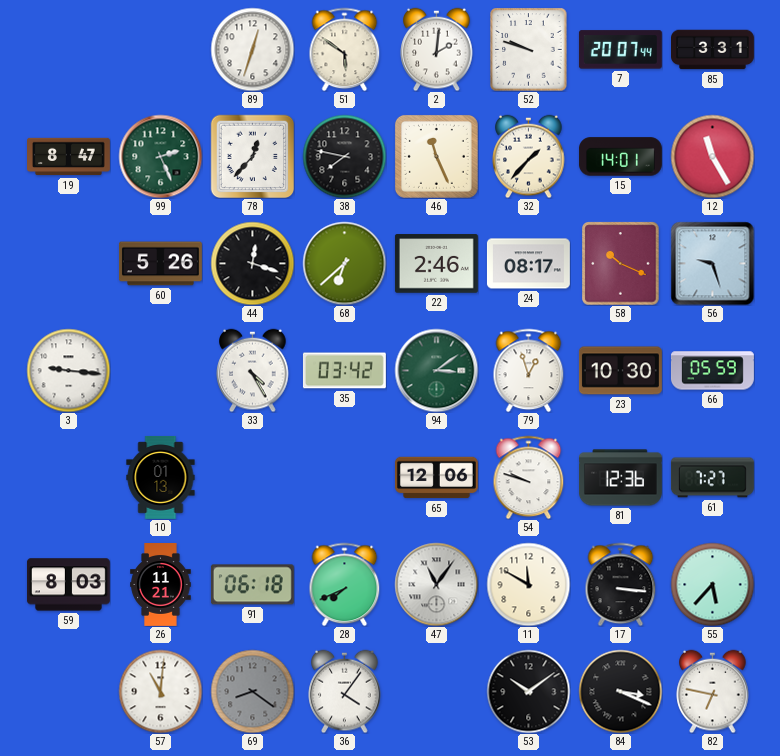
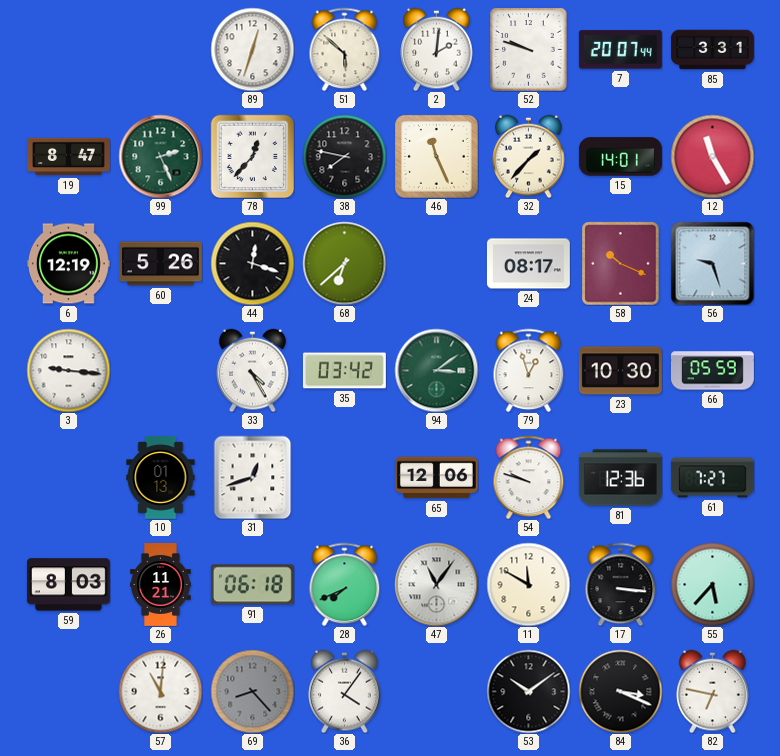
51: 5:51 -> 5:52 (345, 49)
6: none -> 12:19 (68, 264)
22: 2:46 -> none (436, 264)
31: none -> 12:42 (253, 477)
69: 8:21 -> 8:23 (252, 691)
